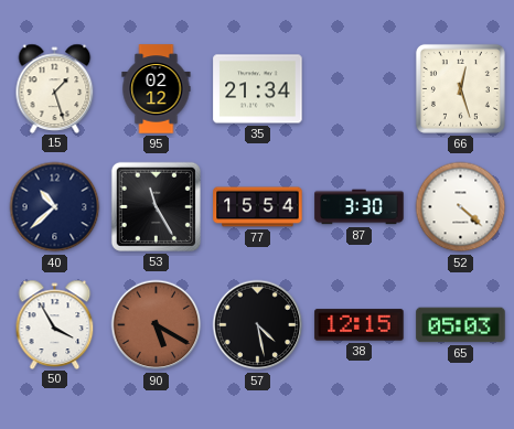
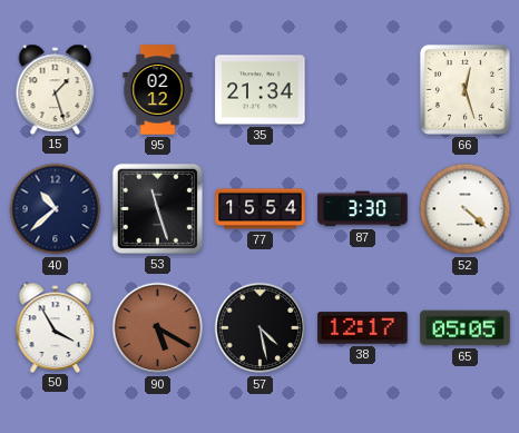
53: 11:25 -> 11:27 (157, 208)
38: 12:15 -> 12:17 (363, 328)
65: 05:03 -> 05:05 (466, 328)
